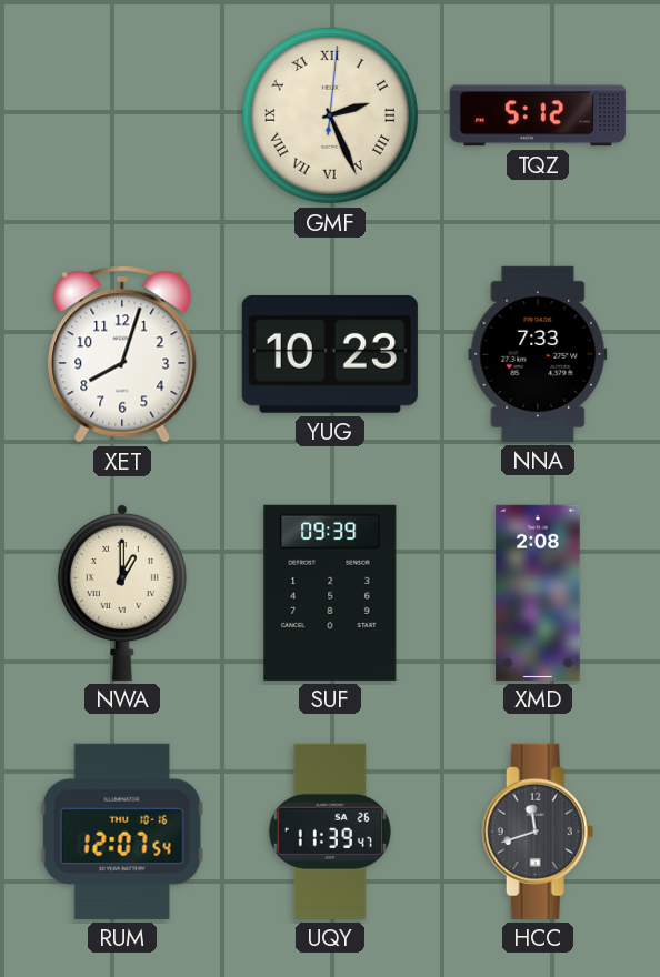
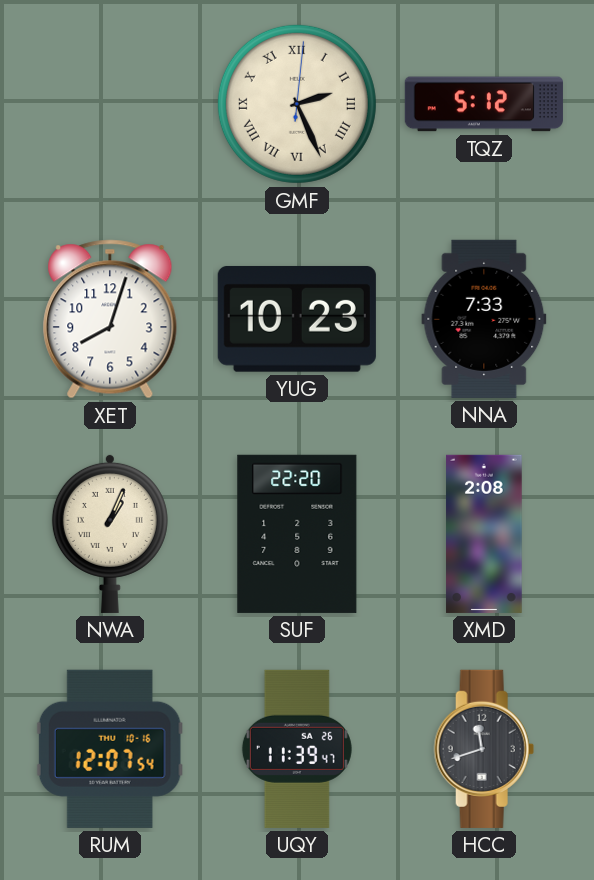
NWA: 1:00 -> 1:04 (110, 533)
SUF: 09:39 -> 22:20 (297, 534)
